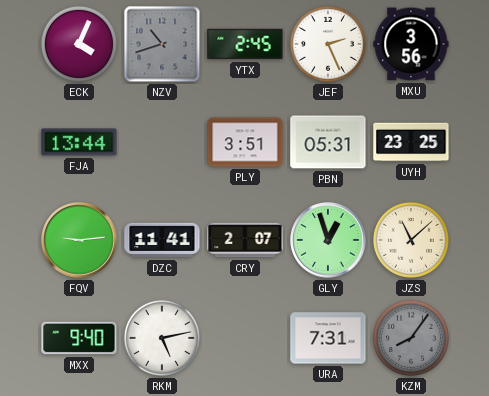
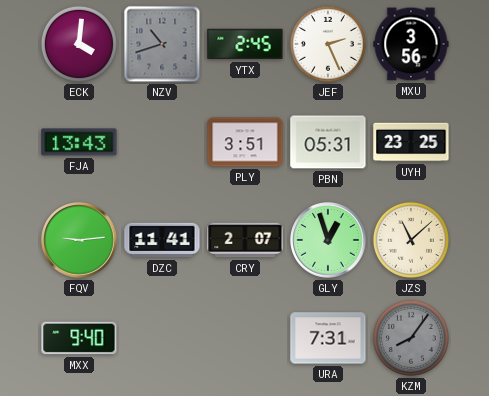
ECK: 4:04 -> 4:01 (79, 44)
FJA: 13:44 -> 13:43 (79, 142)
RKM: 5:13 -> none (162, 338)
